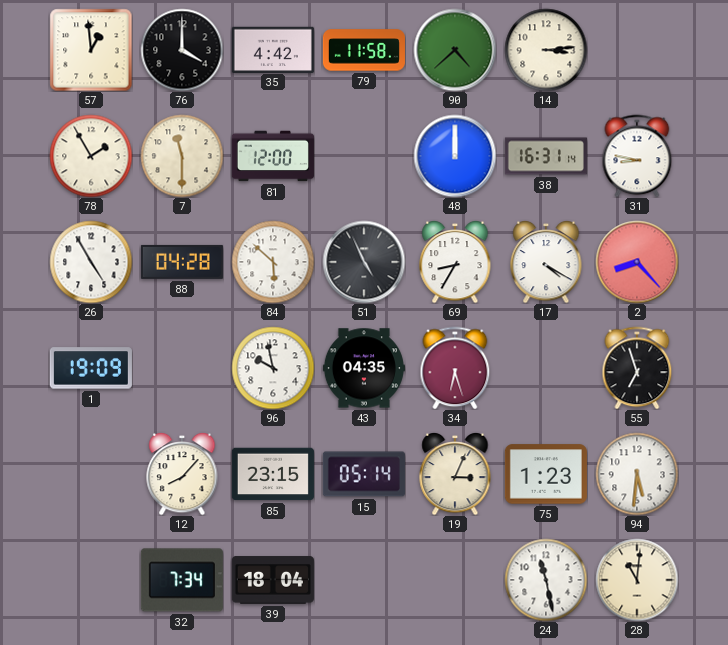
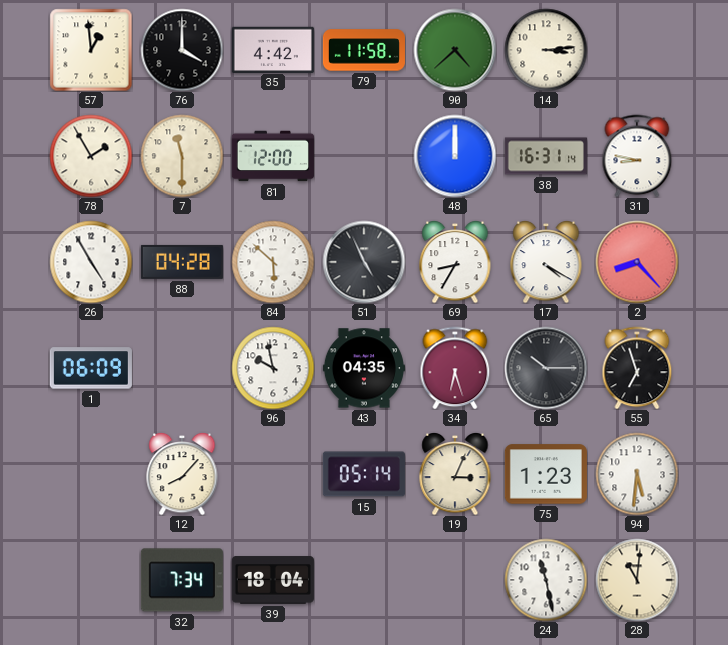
1: 19:09 -> 06:09 (91, 368)
65: none -> 10:15 (546, 368)
85: 23:15 -> none (273, 474)
